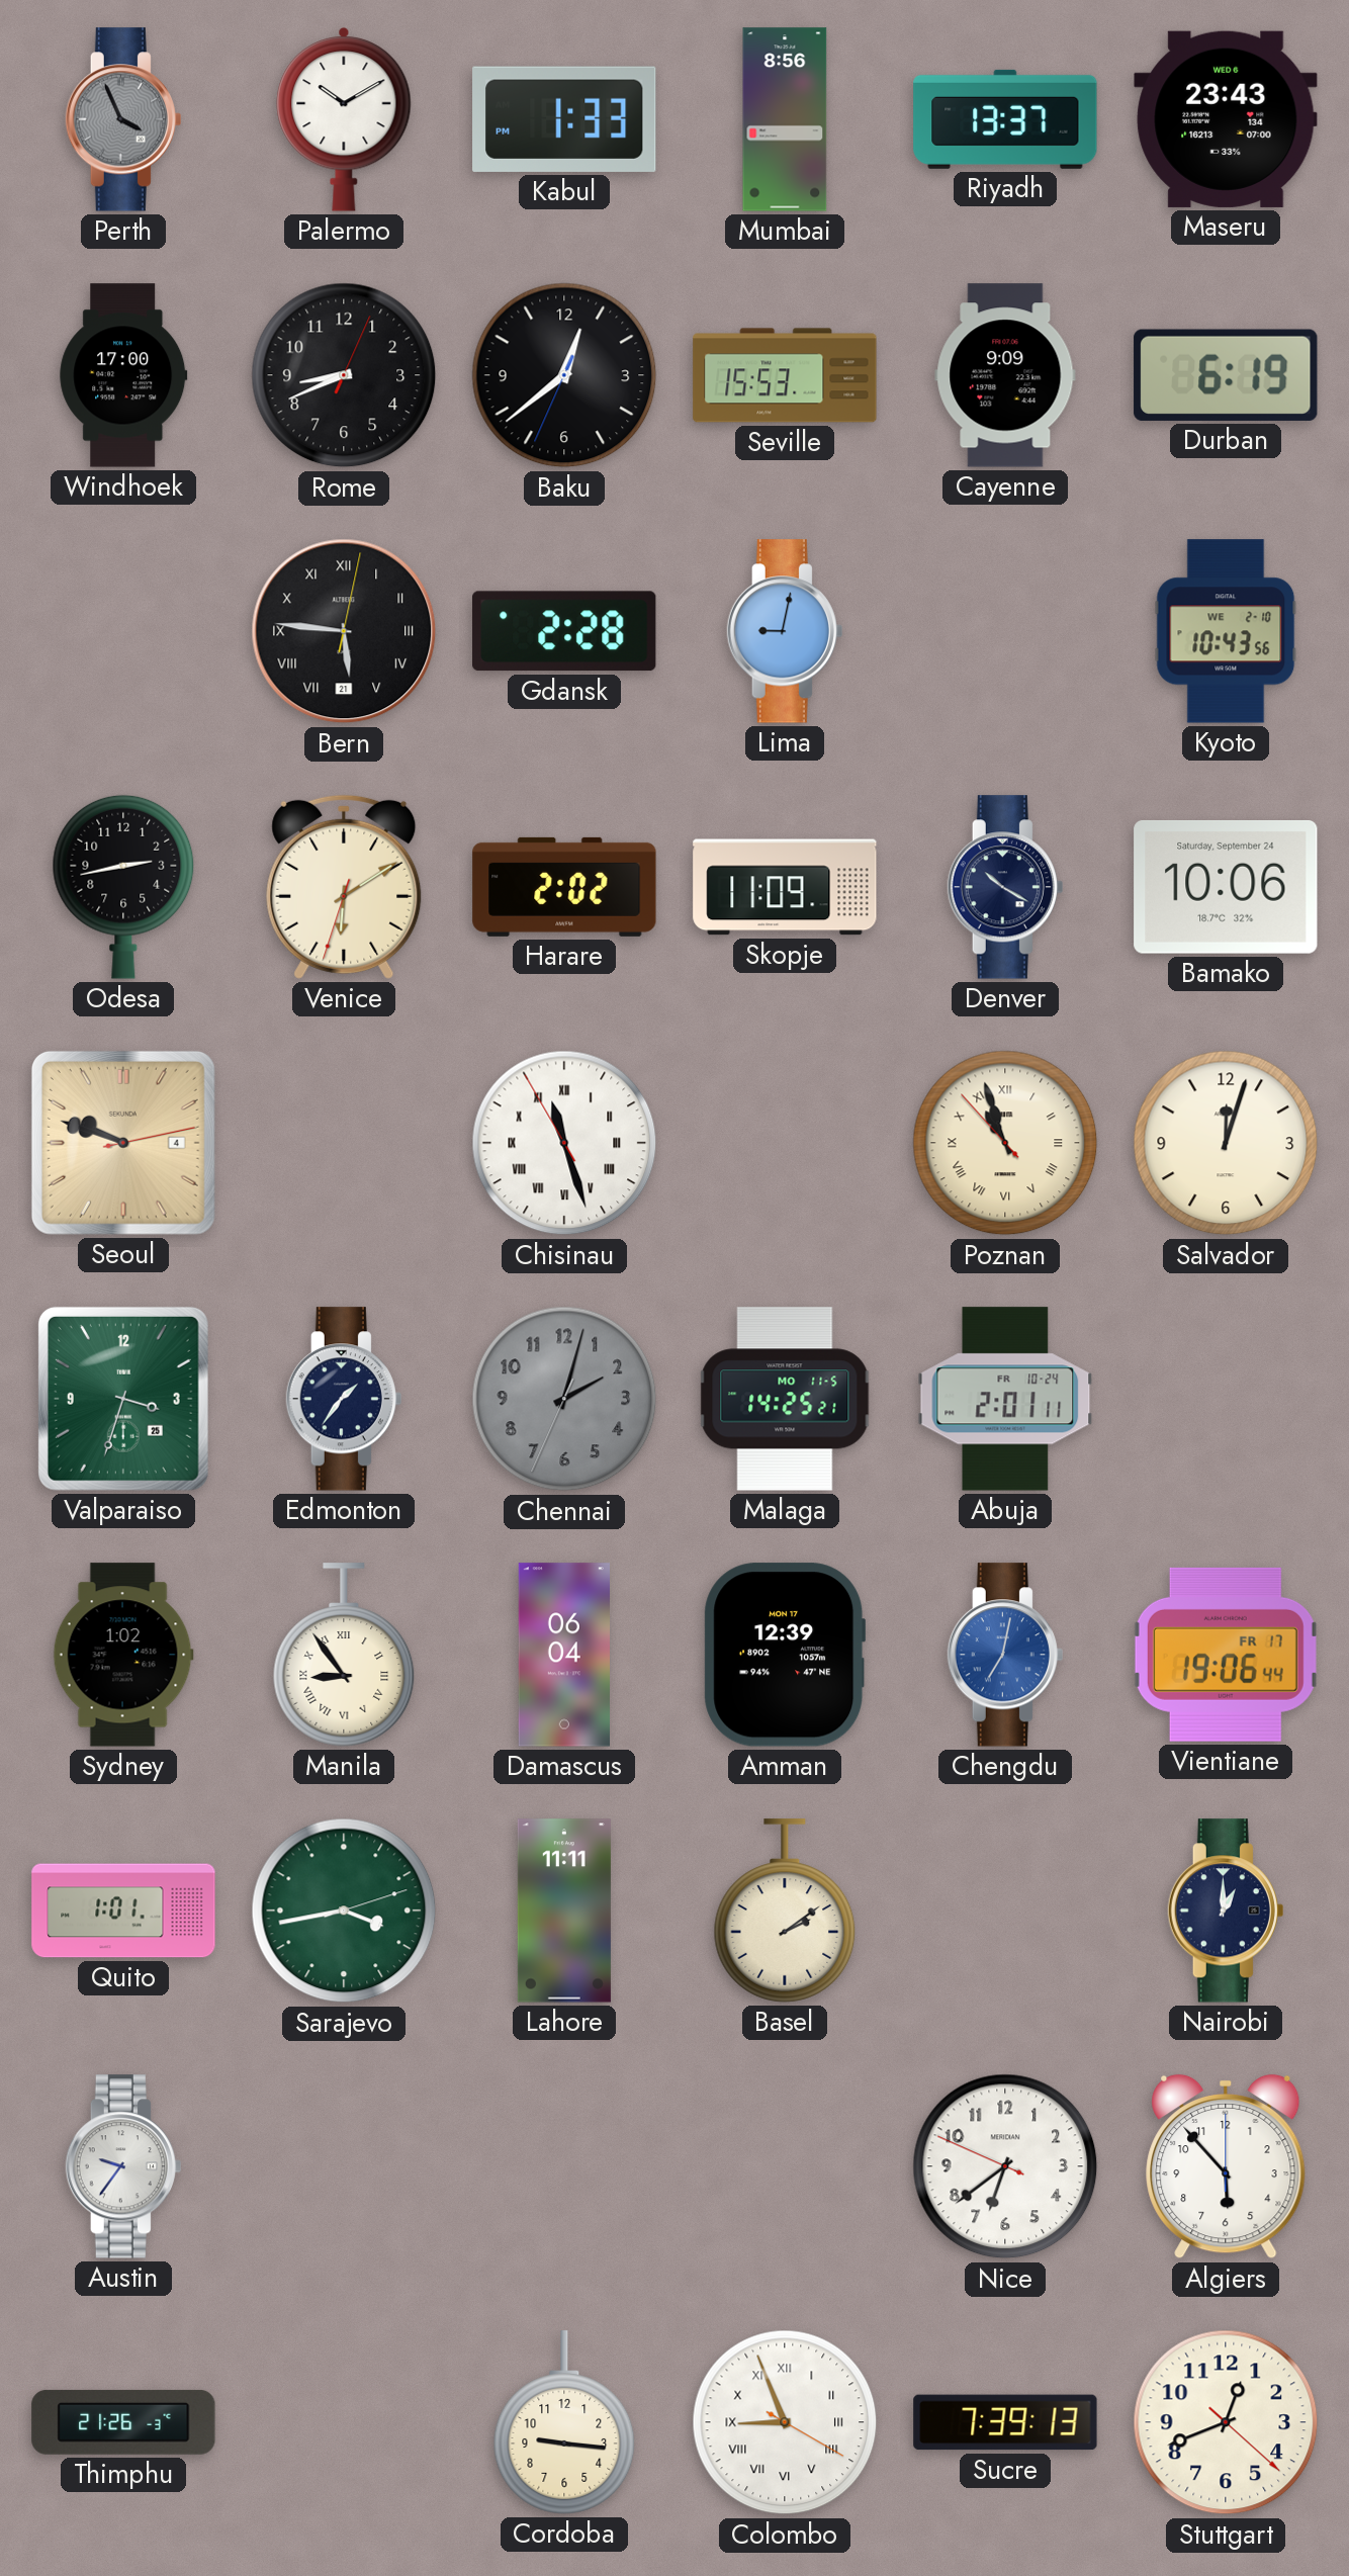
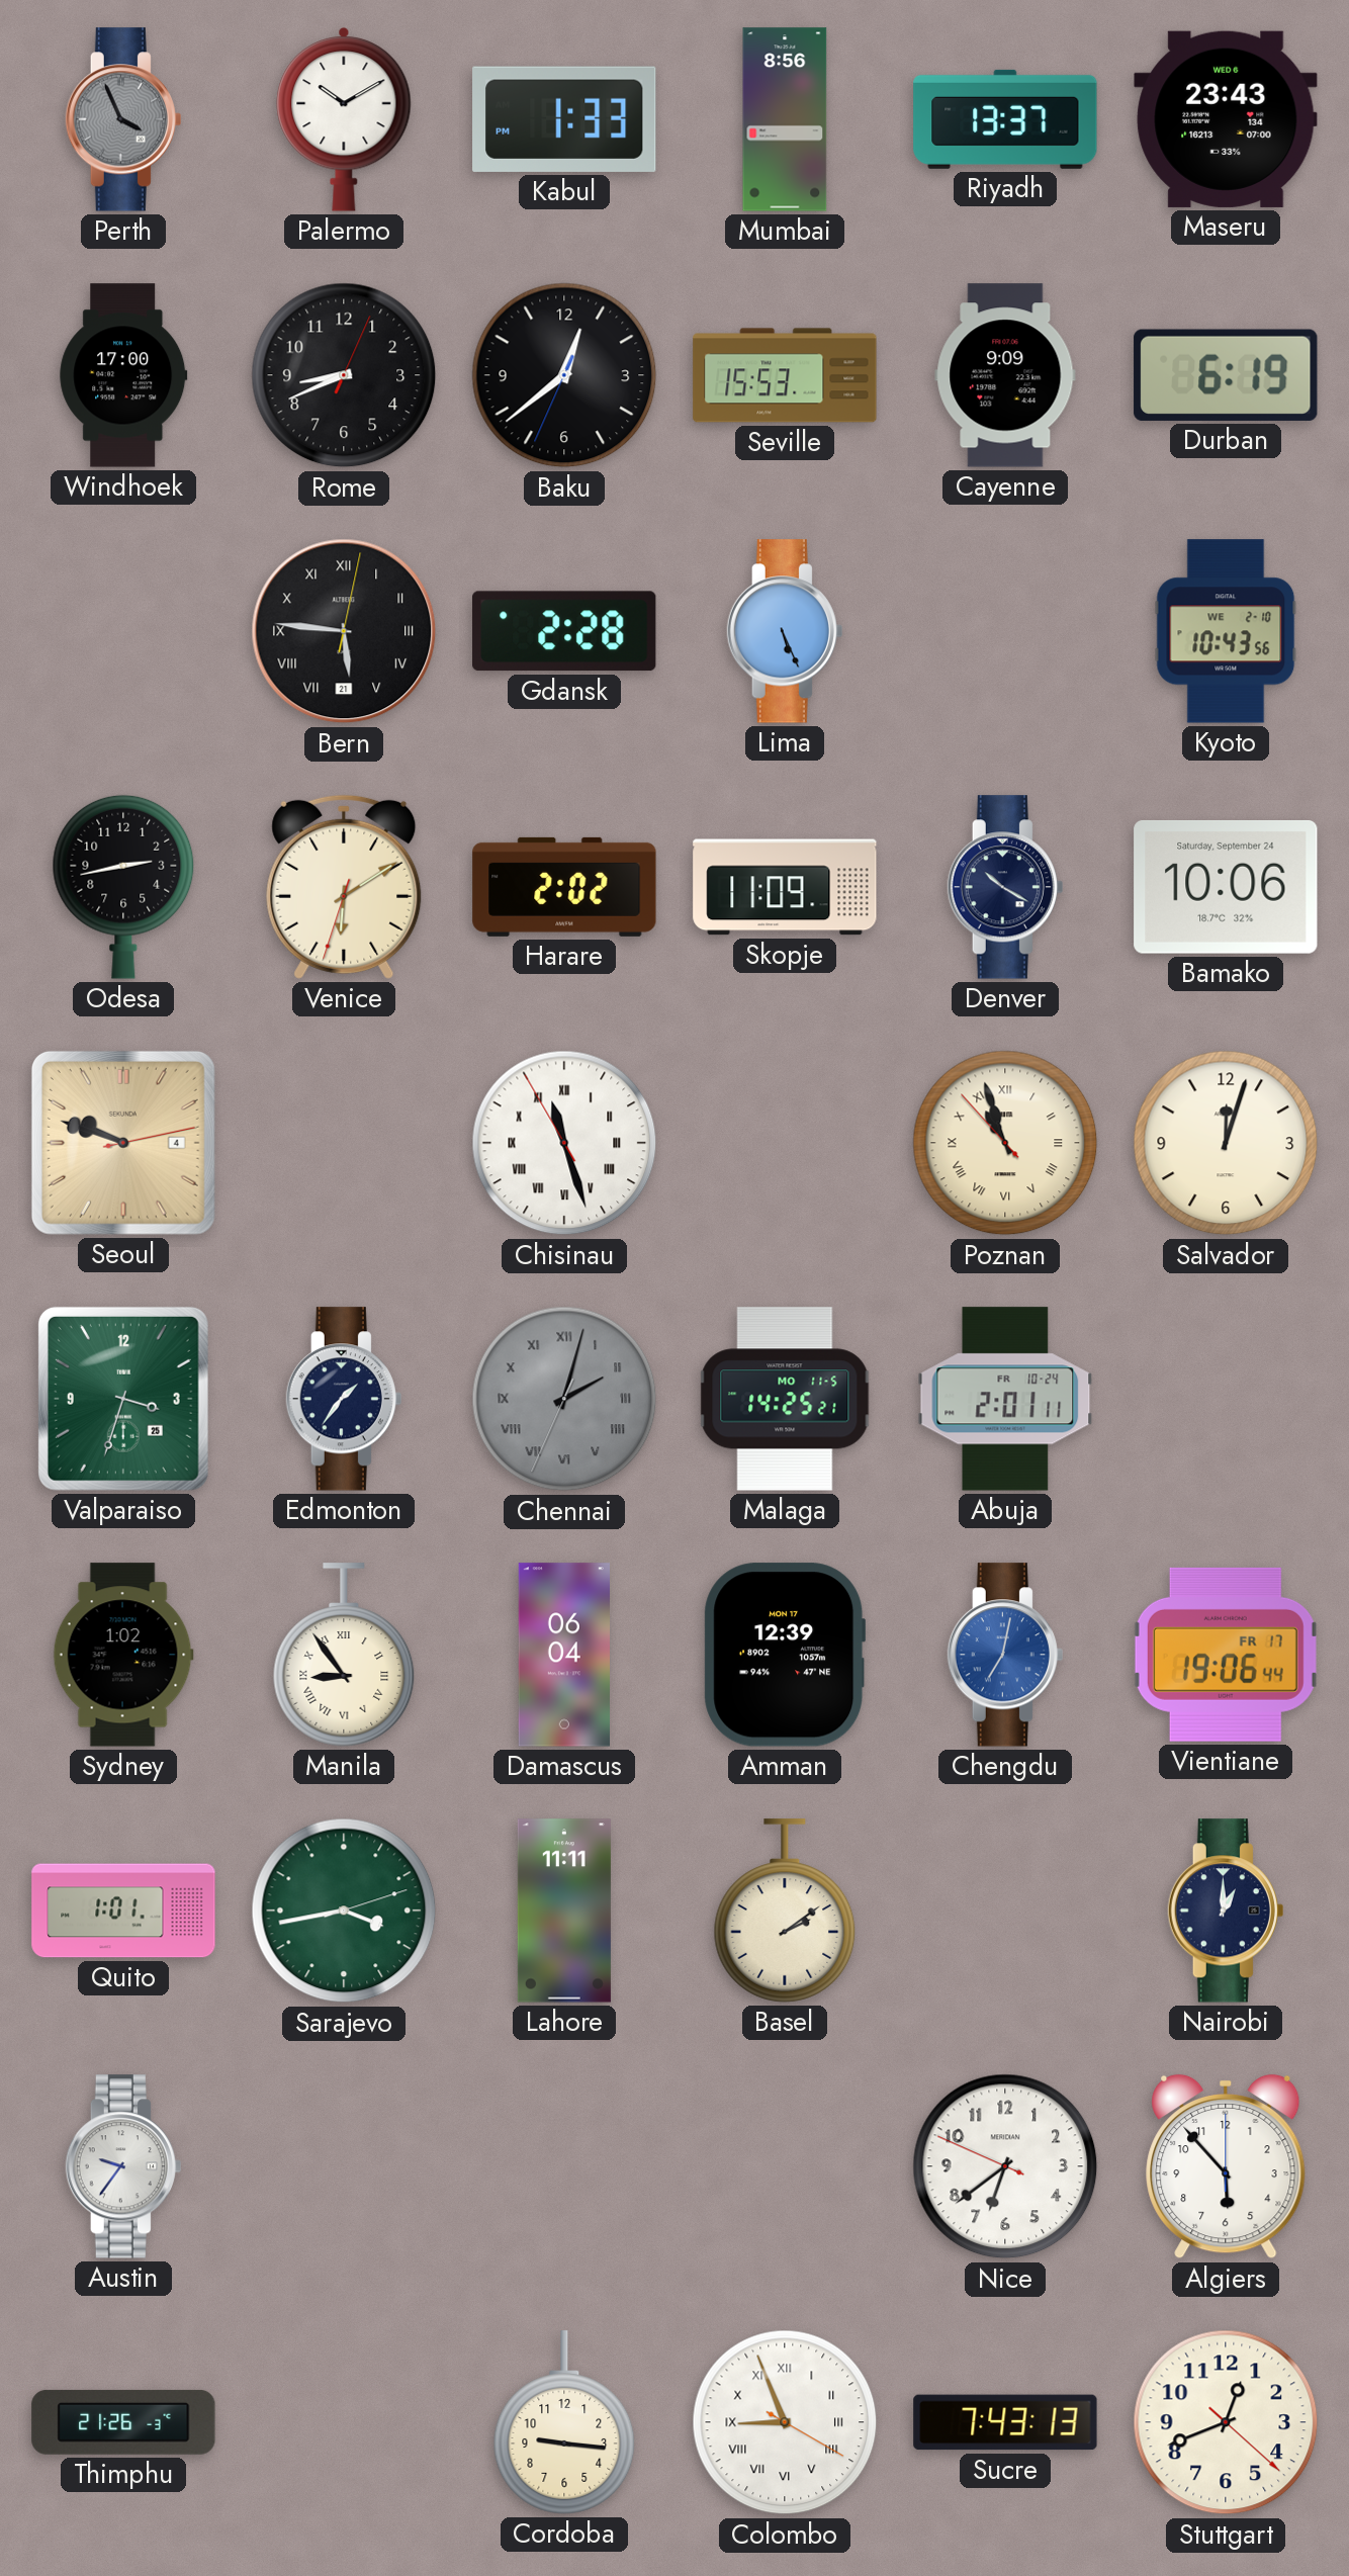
Lima: 9:02 -> 5:26 (785, 631)
Chennai numerals: Arabic -> Roman (564, 1399)
Sucre: 7:39 -> 7:43 (1005, 2422)
